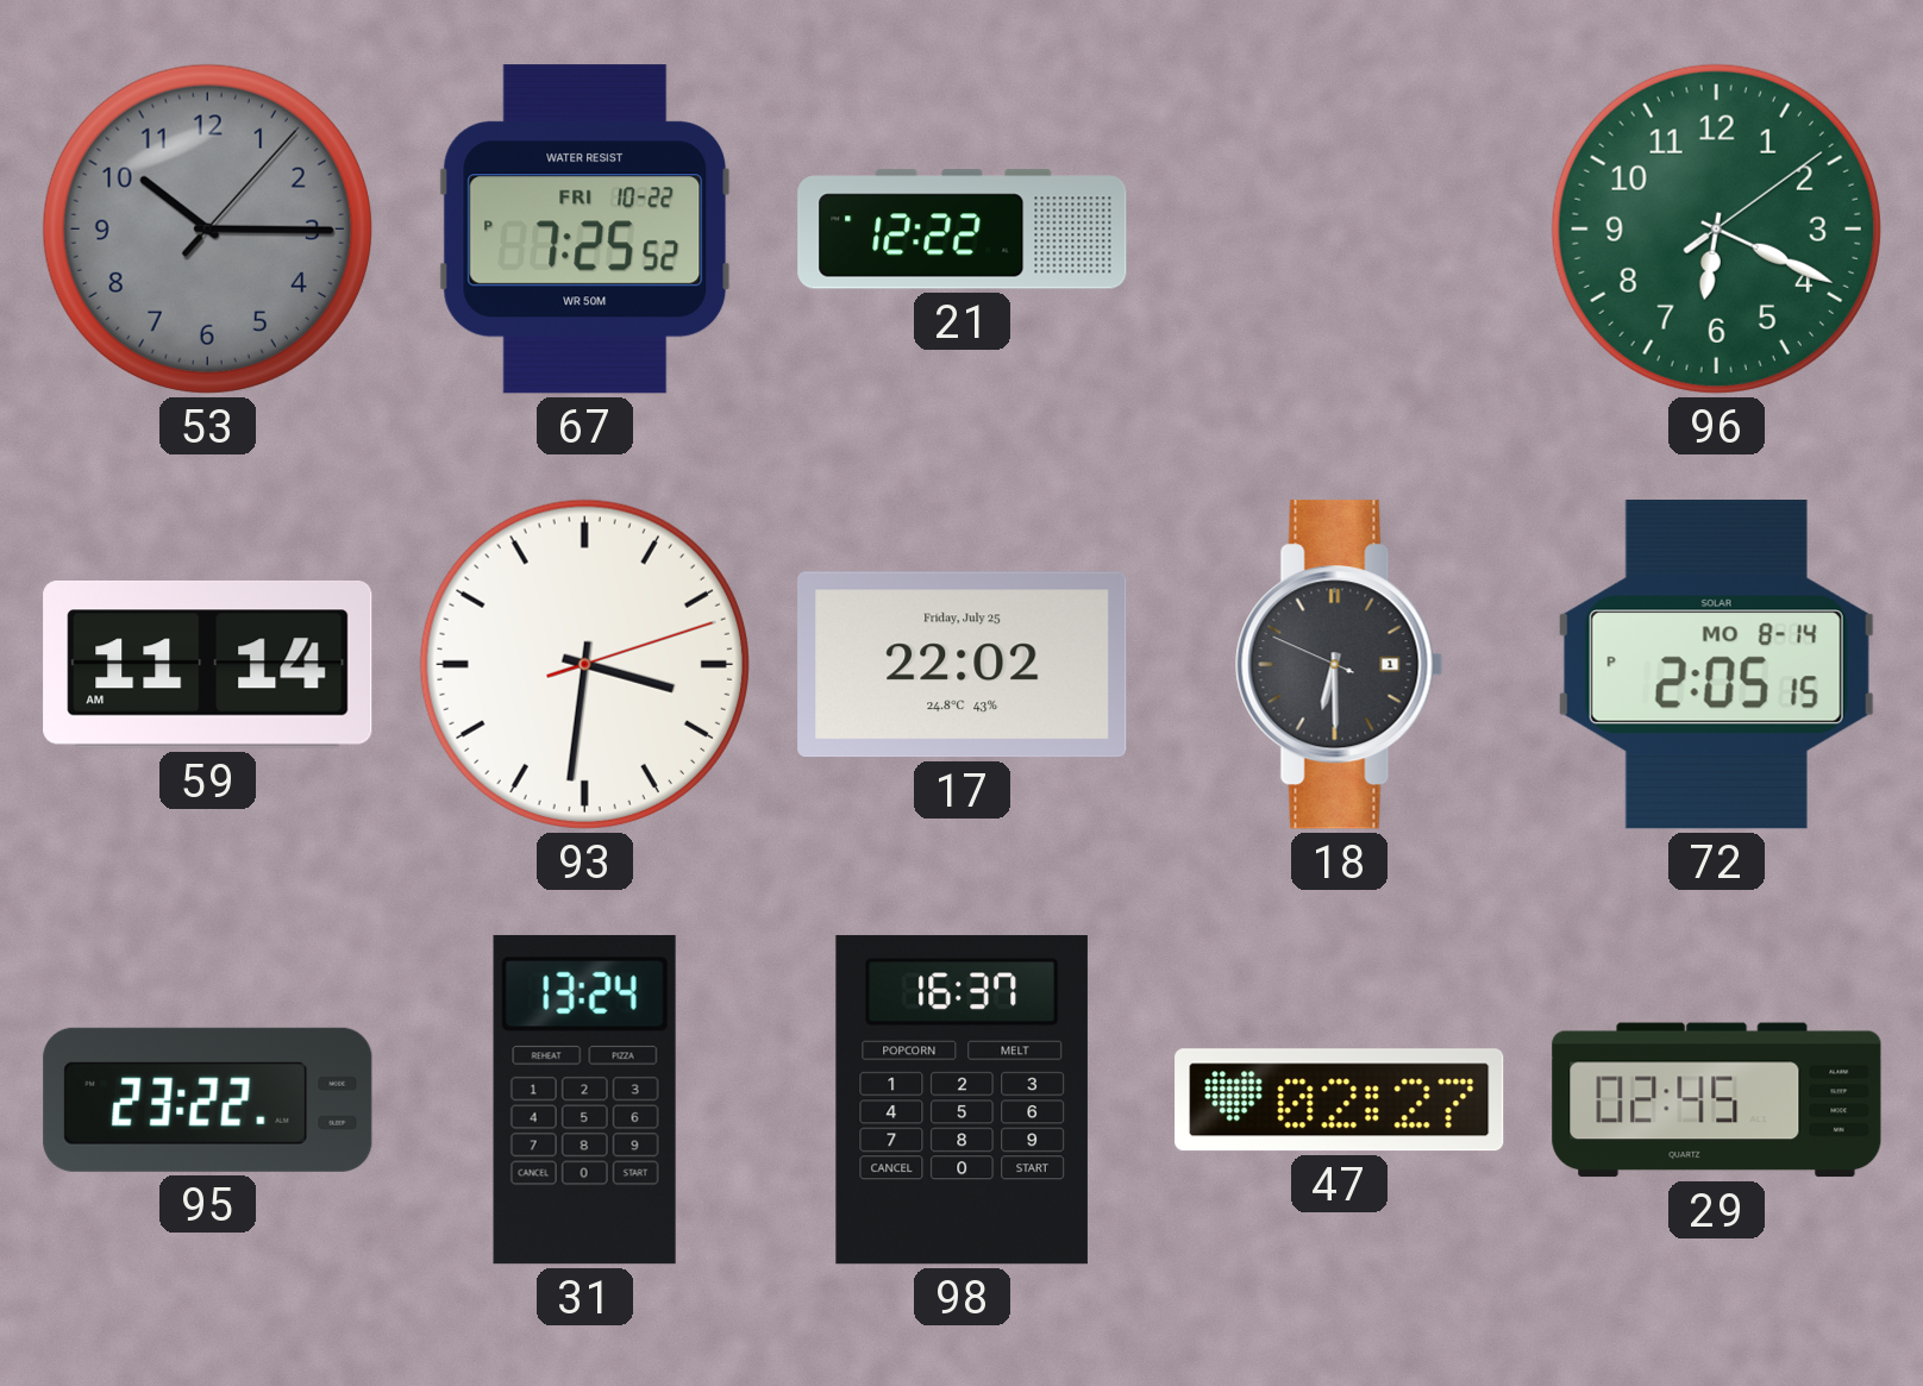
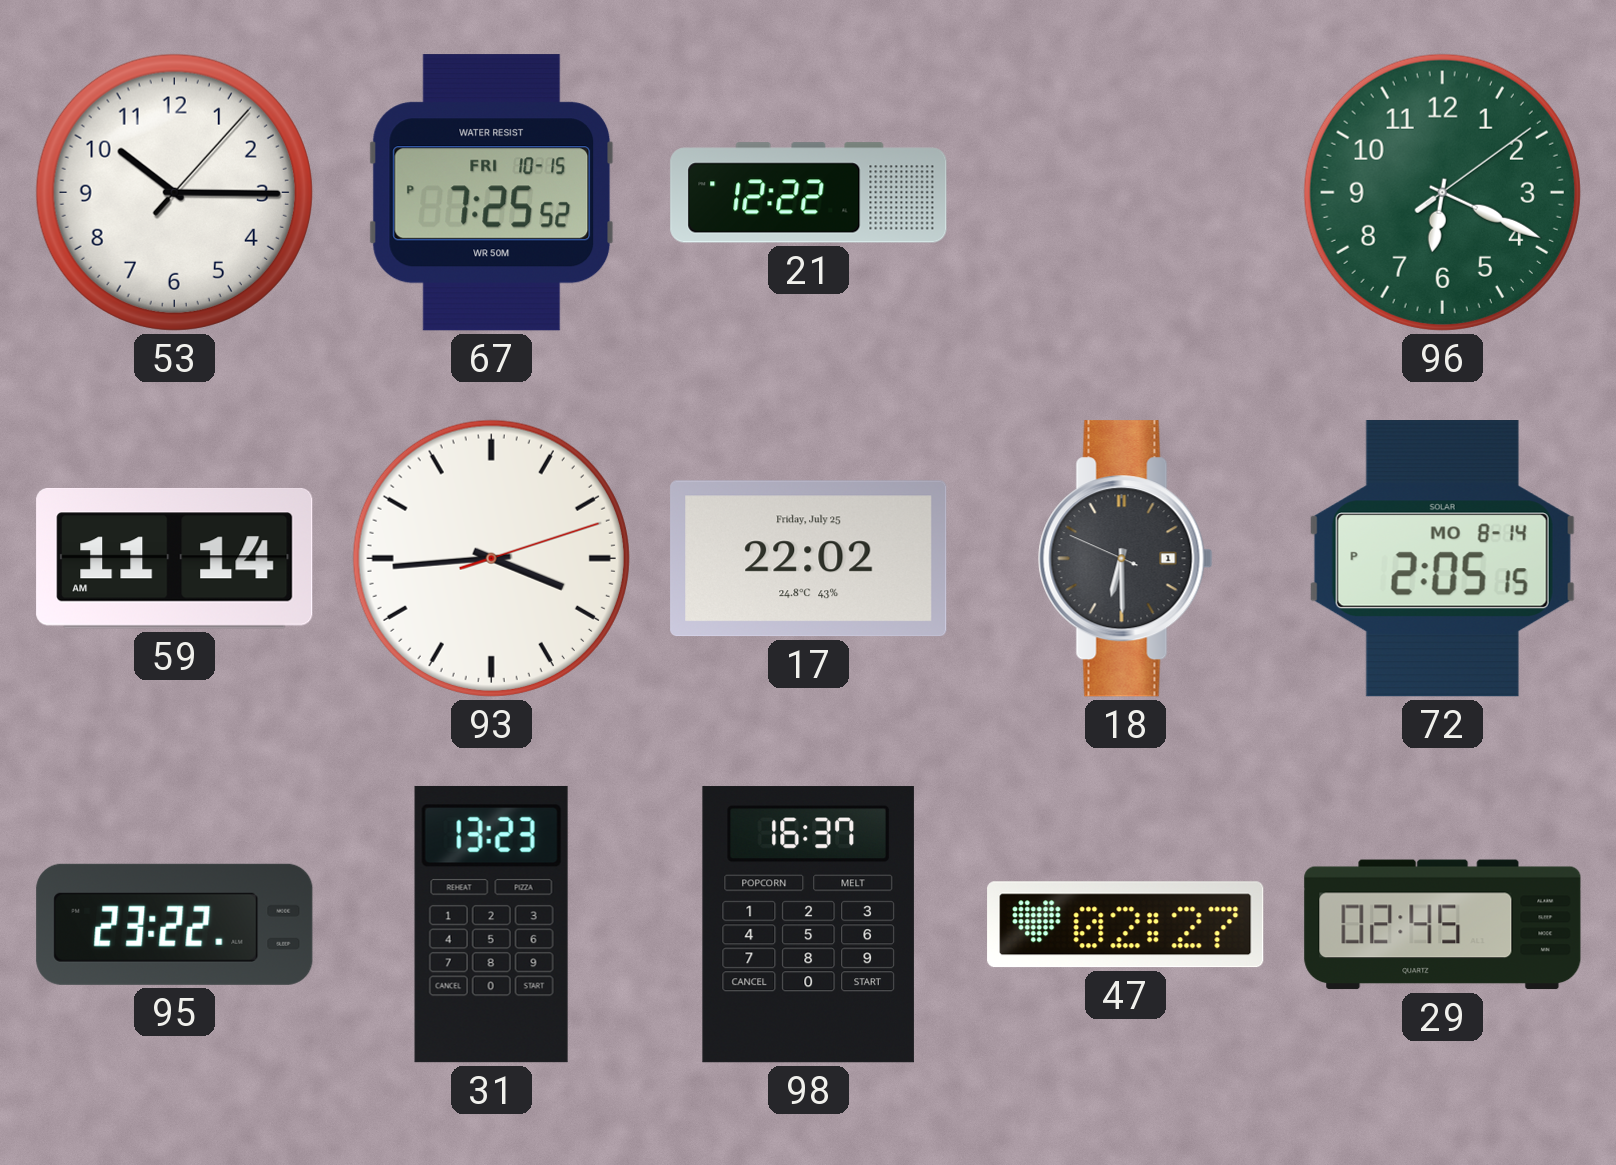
53 dial: grey -> white (174, 192)
67 date: FRI 10-22 -> FRI 10-15 (492, 193)
93: 3:31 -> 3:44 (491, 558)
31: 13:24 -> 13:23 (491, 924)
